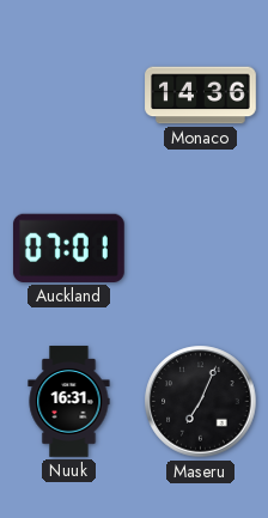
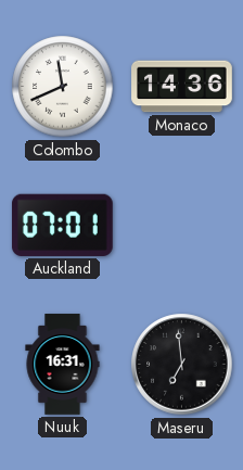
Colombo: none -> 11:41 (63, 87)
Maseru: 7:04 -> 6:59 (182, 365)
